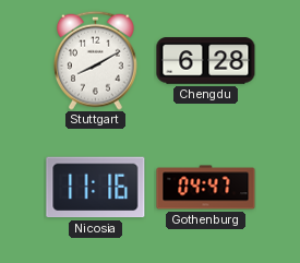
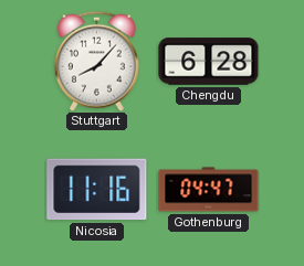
Stuttgart: 8:10 -> 8:07 (96, 61)
